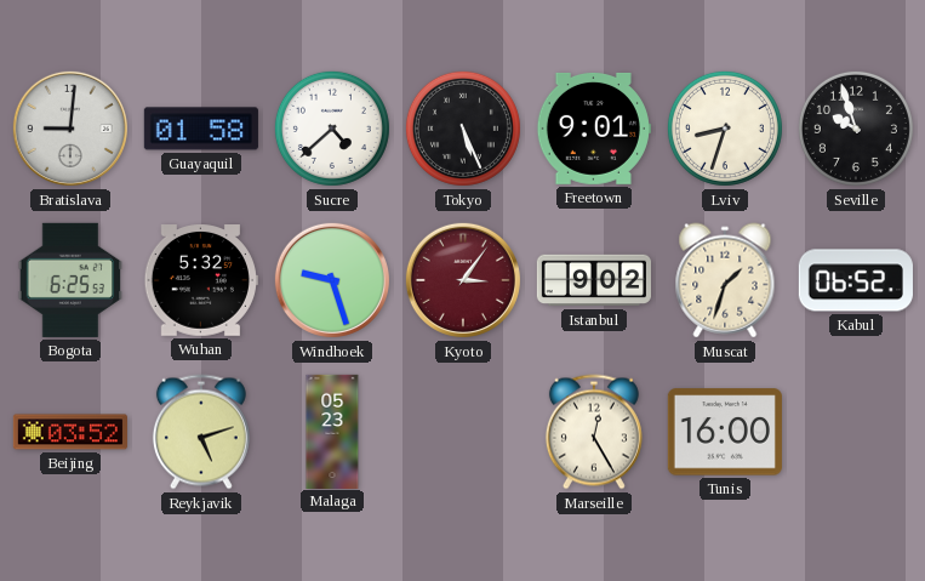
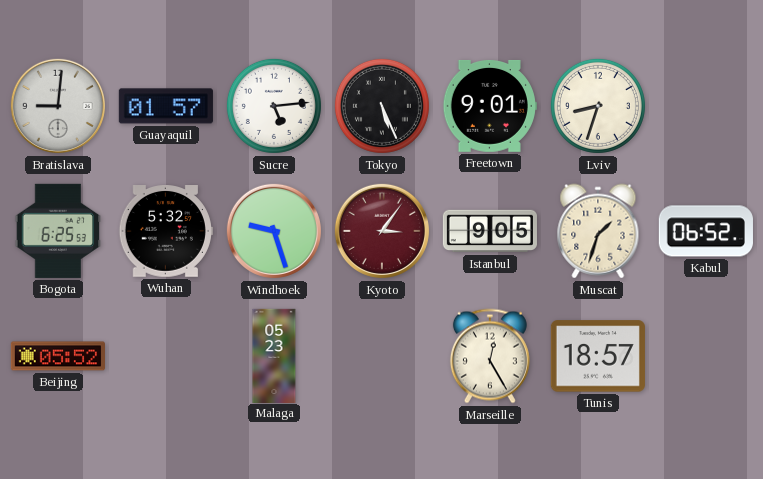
Guayaquil: 01:58 -> 01:57 (166, 106)
Sucre: 4:38 -> 5:14 (274, 106)
Seville: 9:57 -> none (856, 129)
Istanbul: 9:02 -> 9:05 (490, 231)
Beijing: 03:52 -> 05:52 (58, 356)
Reykjavik: 5:12 -> none (201, 432)
Tunis: 16:00 -> 18:57 (598, 356)
